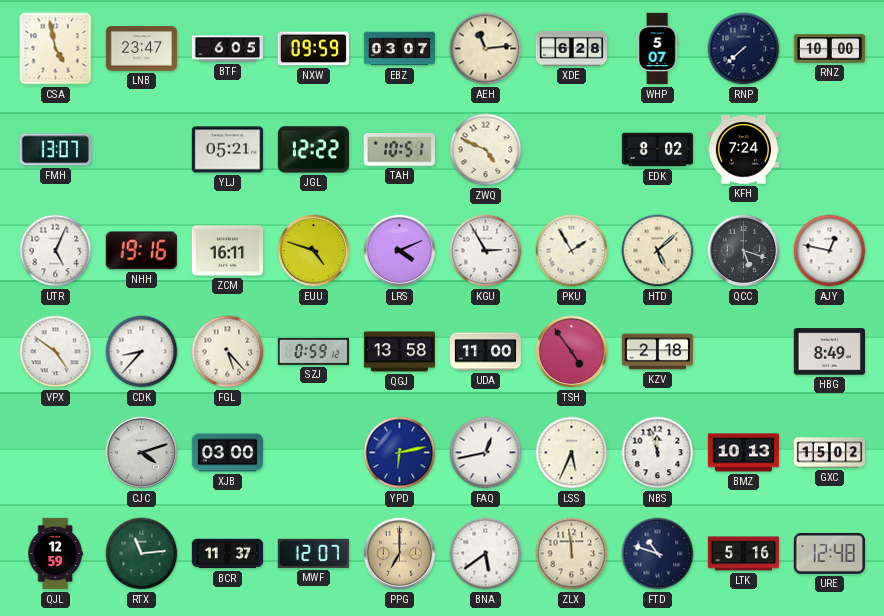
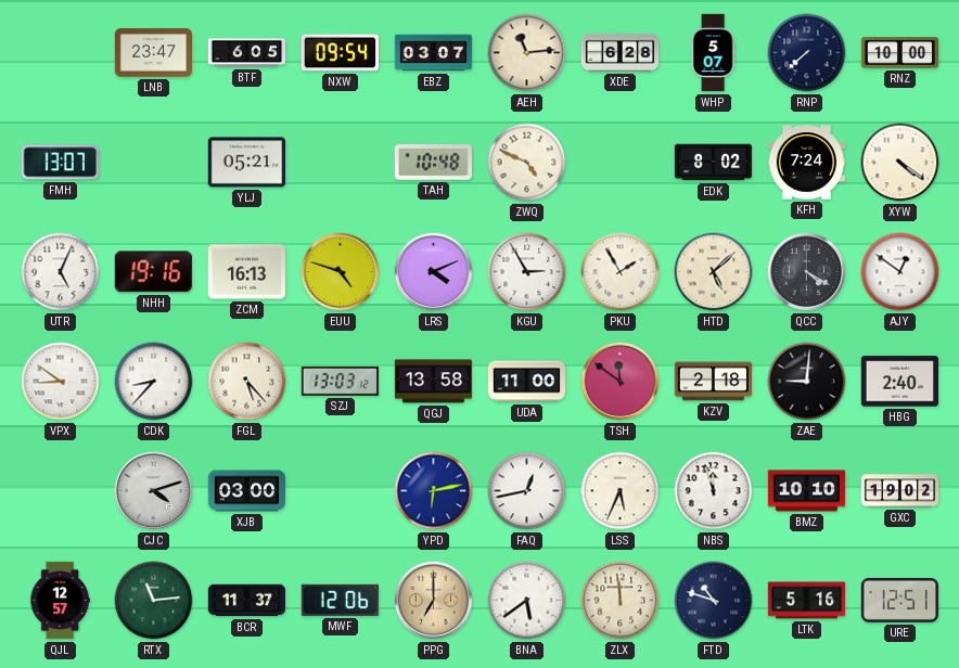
CSA: 4:58 -> none (56, 49)
NXW: 09:59 -> 09:54 (340, 53)
JGL: 12:22 -> none (313, 150)
TAH: 10:51 -> 10:48 (433, 163)
XYW: none -> 4:21 (900, 163)
ZCM: 16:11 -> 16:13 (246, 272)
QCC: 5:18 -> 4:20 (807, 272)
AJY: 12:47 -> 12:51 (900, 272)
VPX: 4:51 -> 8:51 (61, 382)
SZJ: 0:59 -> 13:03 (340, 381)
TSH: 4:54 -> 11:51 (621, 382)
ZAE: none -> 9:01 (807, 382)
HBG: 8:49 -> 2:40 (899, 382)
BMZ: 10:13 -> 10:10 (807, 491)
GXC: 15:02 -> 19:02 (900, 491)
QJL: 12:59 -> 12:57 (60, 601)
MWF: 12:07 -> 12:06 (340, 600)
URE: 12:48 -> 12:51 (899, 600)
